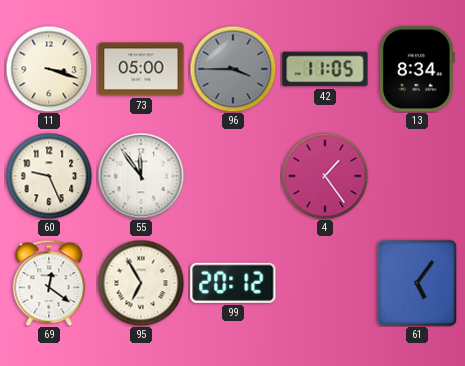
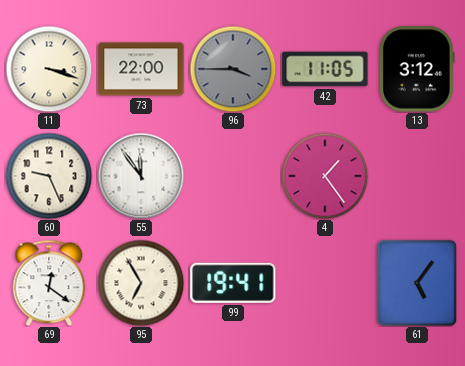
73: 05:00 -> 22:00 (141, 69)
13: 8:34 -> 3:12 (418, 69)
99: 20:12 -> 19:41 (233, 283)
